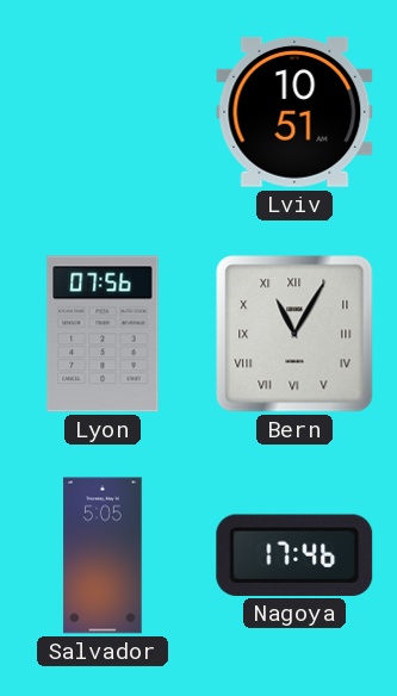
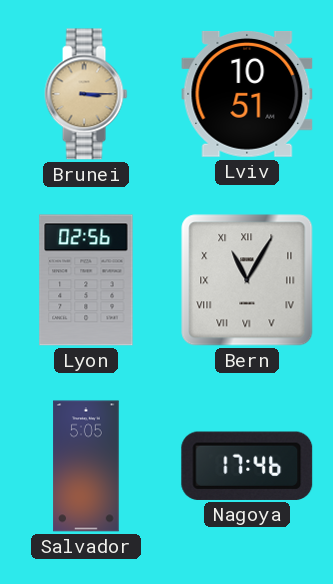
Brunei: none -> 3:15 (86, 94)
Lyon: 07:56 -> 02:56 (86, 280)
